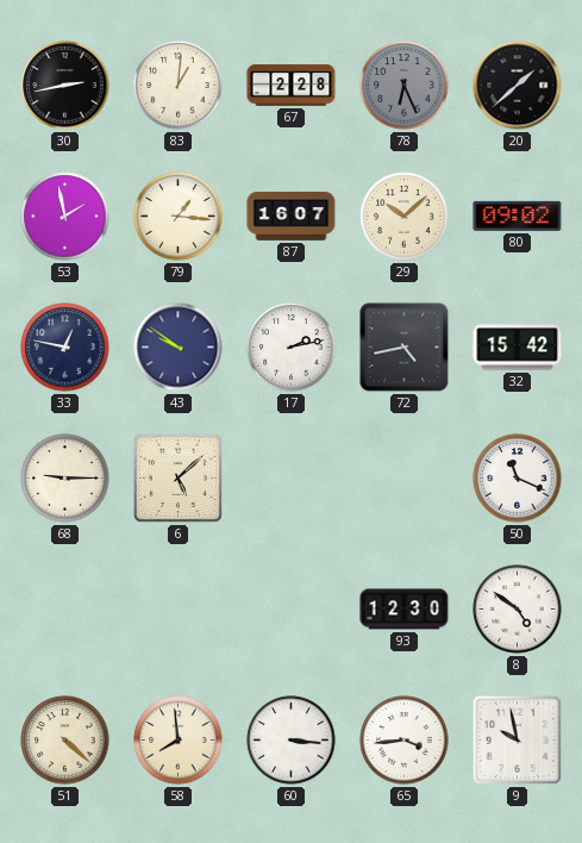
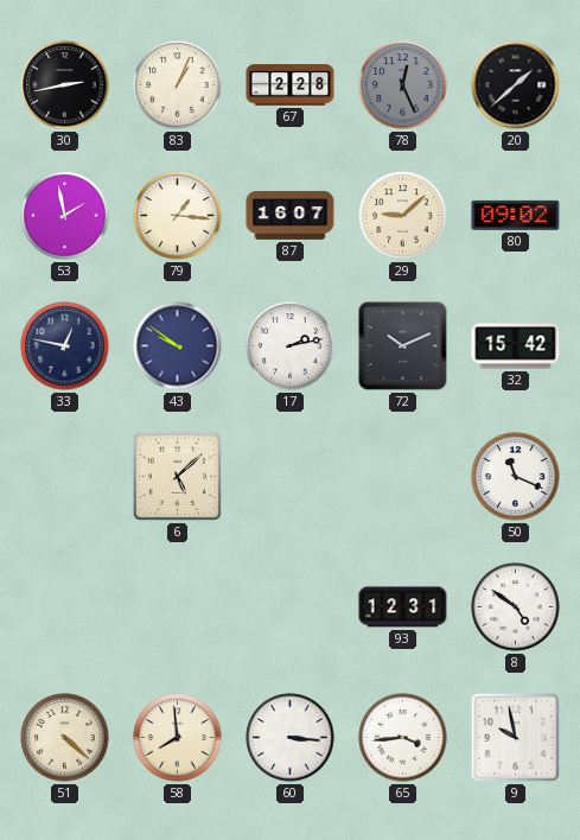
83: 1:01 -> 1:04 (178, 85)
78: 6:26 -> 12:26 (403, 85)
29: 10:08 -> 9:08 (403, 216)
72: 4:43 -> 10:11 (403, 346)
68: 9:15 -> none (65, 479)
93: 12:30 -> 12:31 (403, 607)
